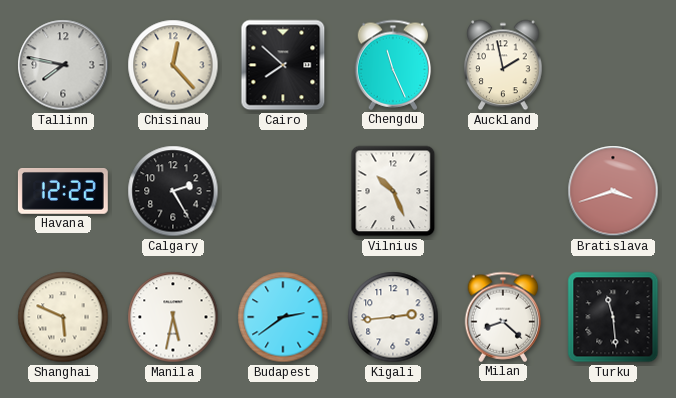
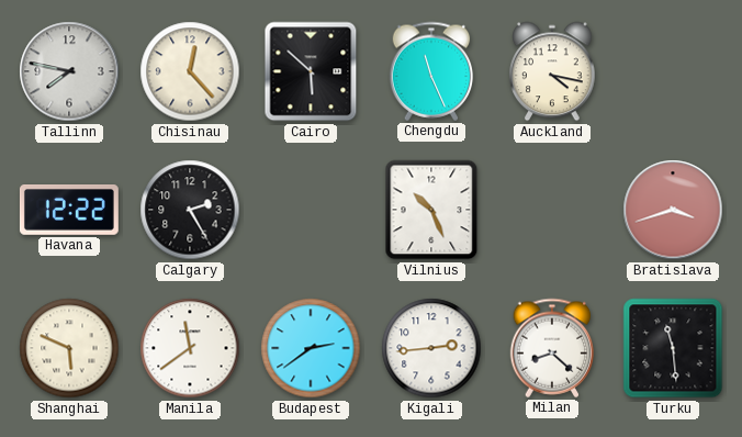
Cairo: 7:52 -> 5:52 (311, 71)
Auckland: 1:58 -> 4:17 (553, 71)
Manila: 5:32 -> 11:39 (190, 348)
